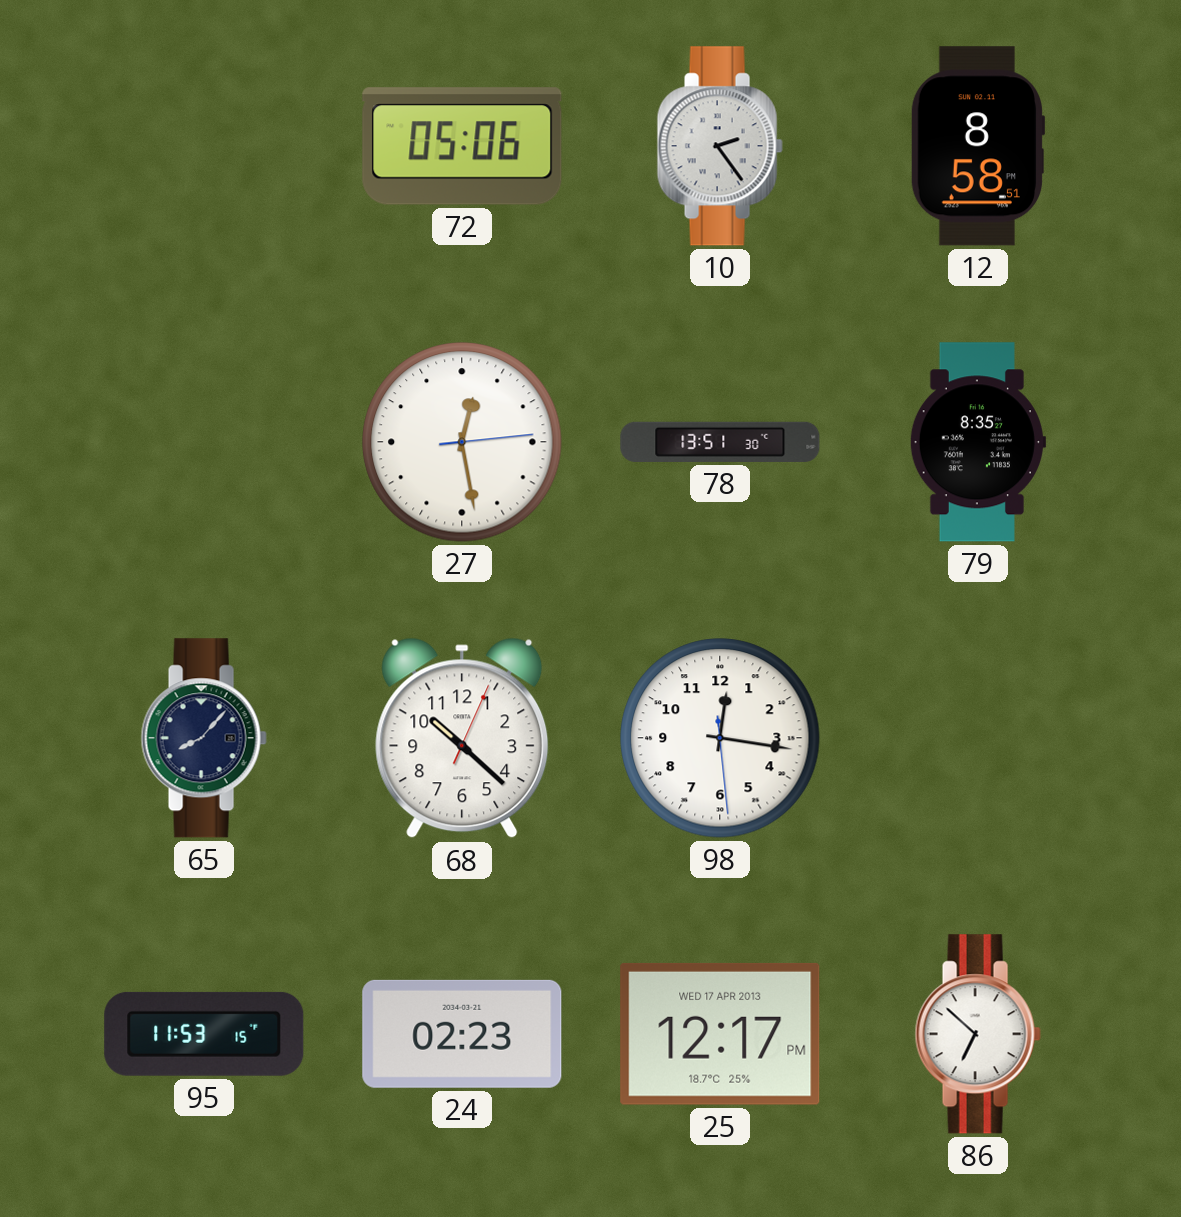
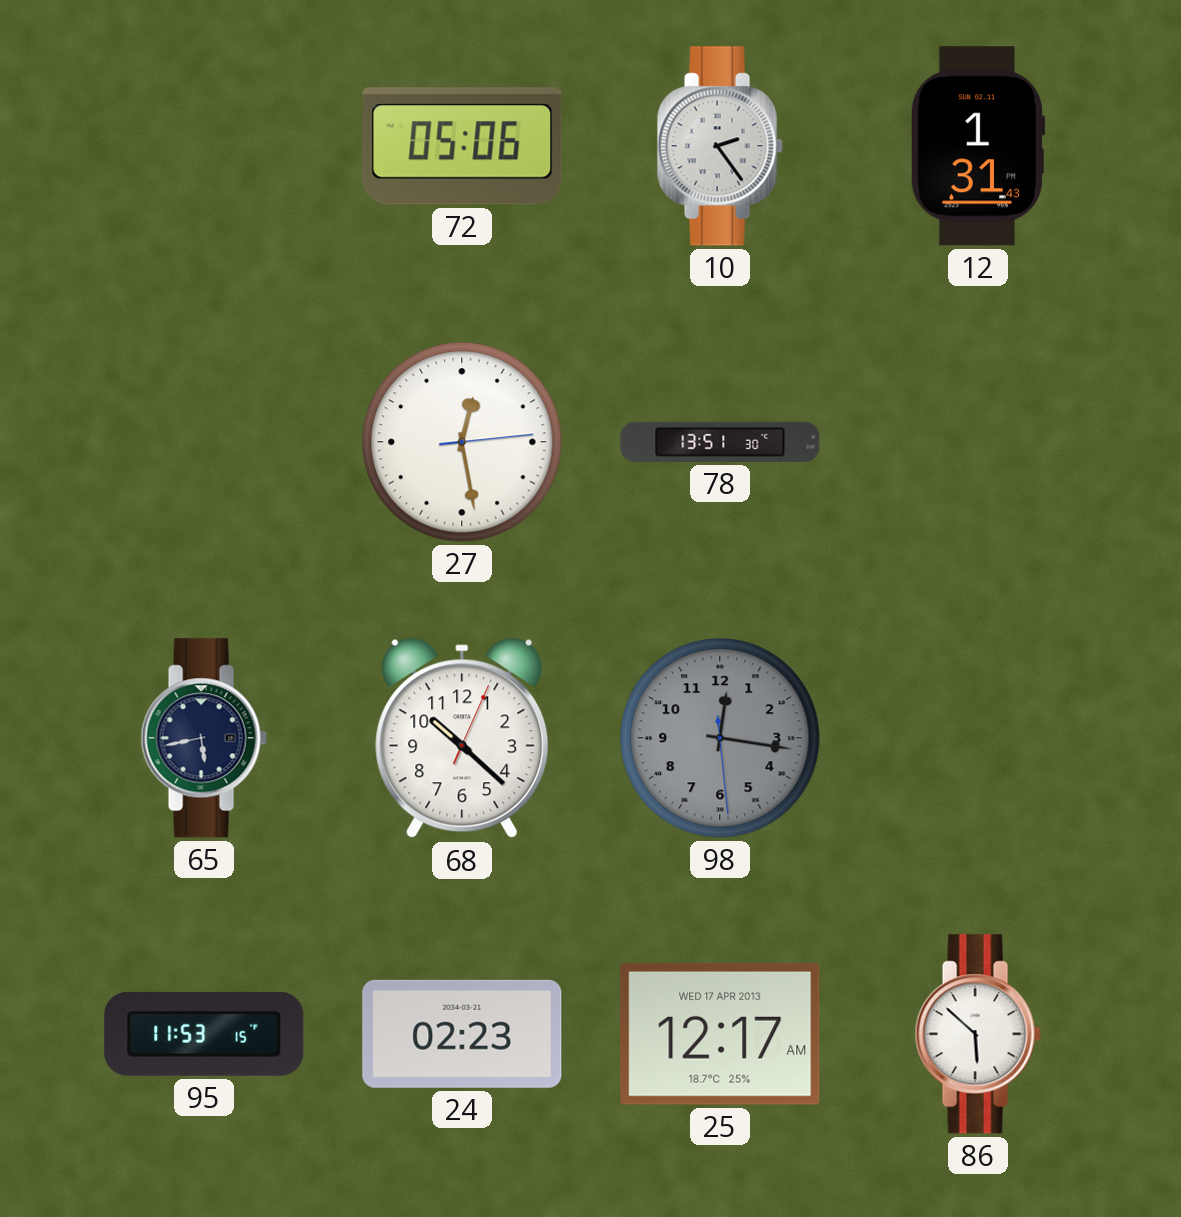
12: 8:58 -> 1:31 (977, 146)
79: 8:35 -> none (977, 442)
65: 8:07 -> 5:43 (204, 738)
98 dial: white -> grey (720, 738)
25: 12:17 PM -> 12:17 AM (720, 1034)
86: 6:52 -> 5:52 (978, 1034)
